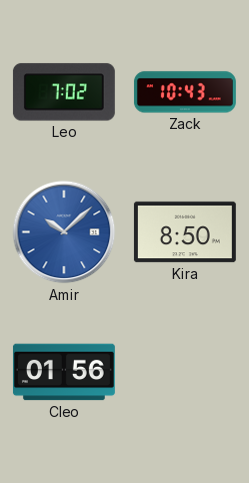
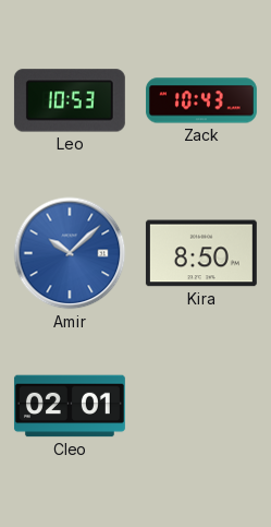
Leo: 7:02 -> 10:53 (70, 100)
Cleo: 01:56 -> 02:01 (70, 406)
